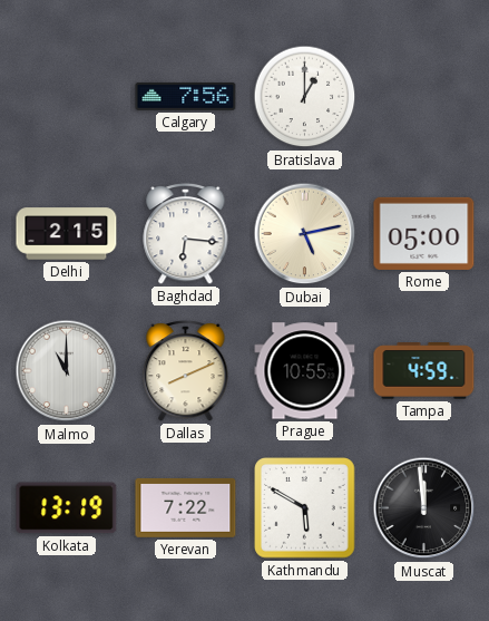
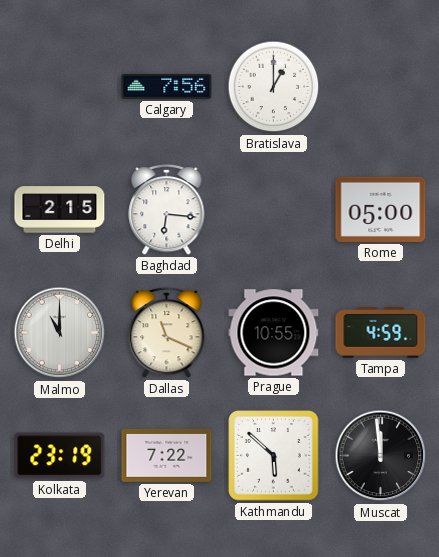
Dubai: 5:13 -> none (305, 234)
Dallas: 8:11 -> 11:19 (167, 332)
Kolkata: 13:19 -> 23:19 (60, 456)
Kathmandu: 5:50 -> 5:52 (274, 456)
